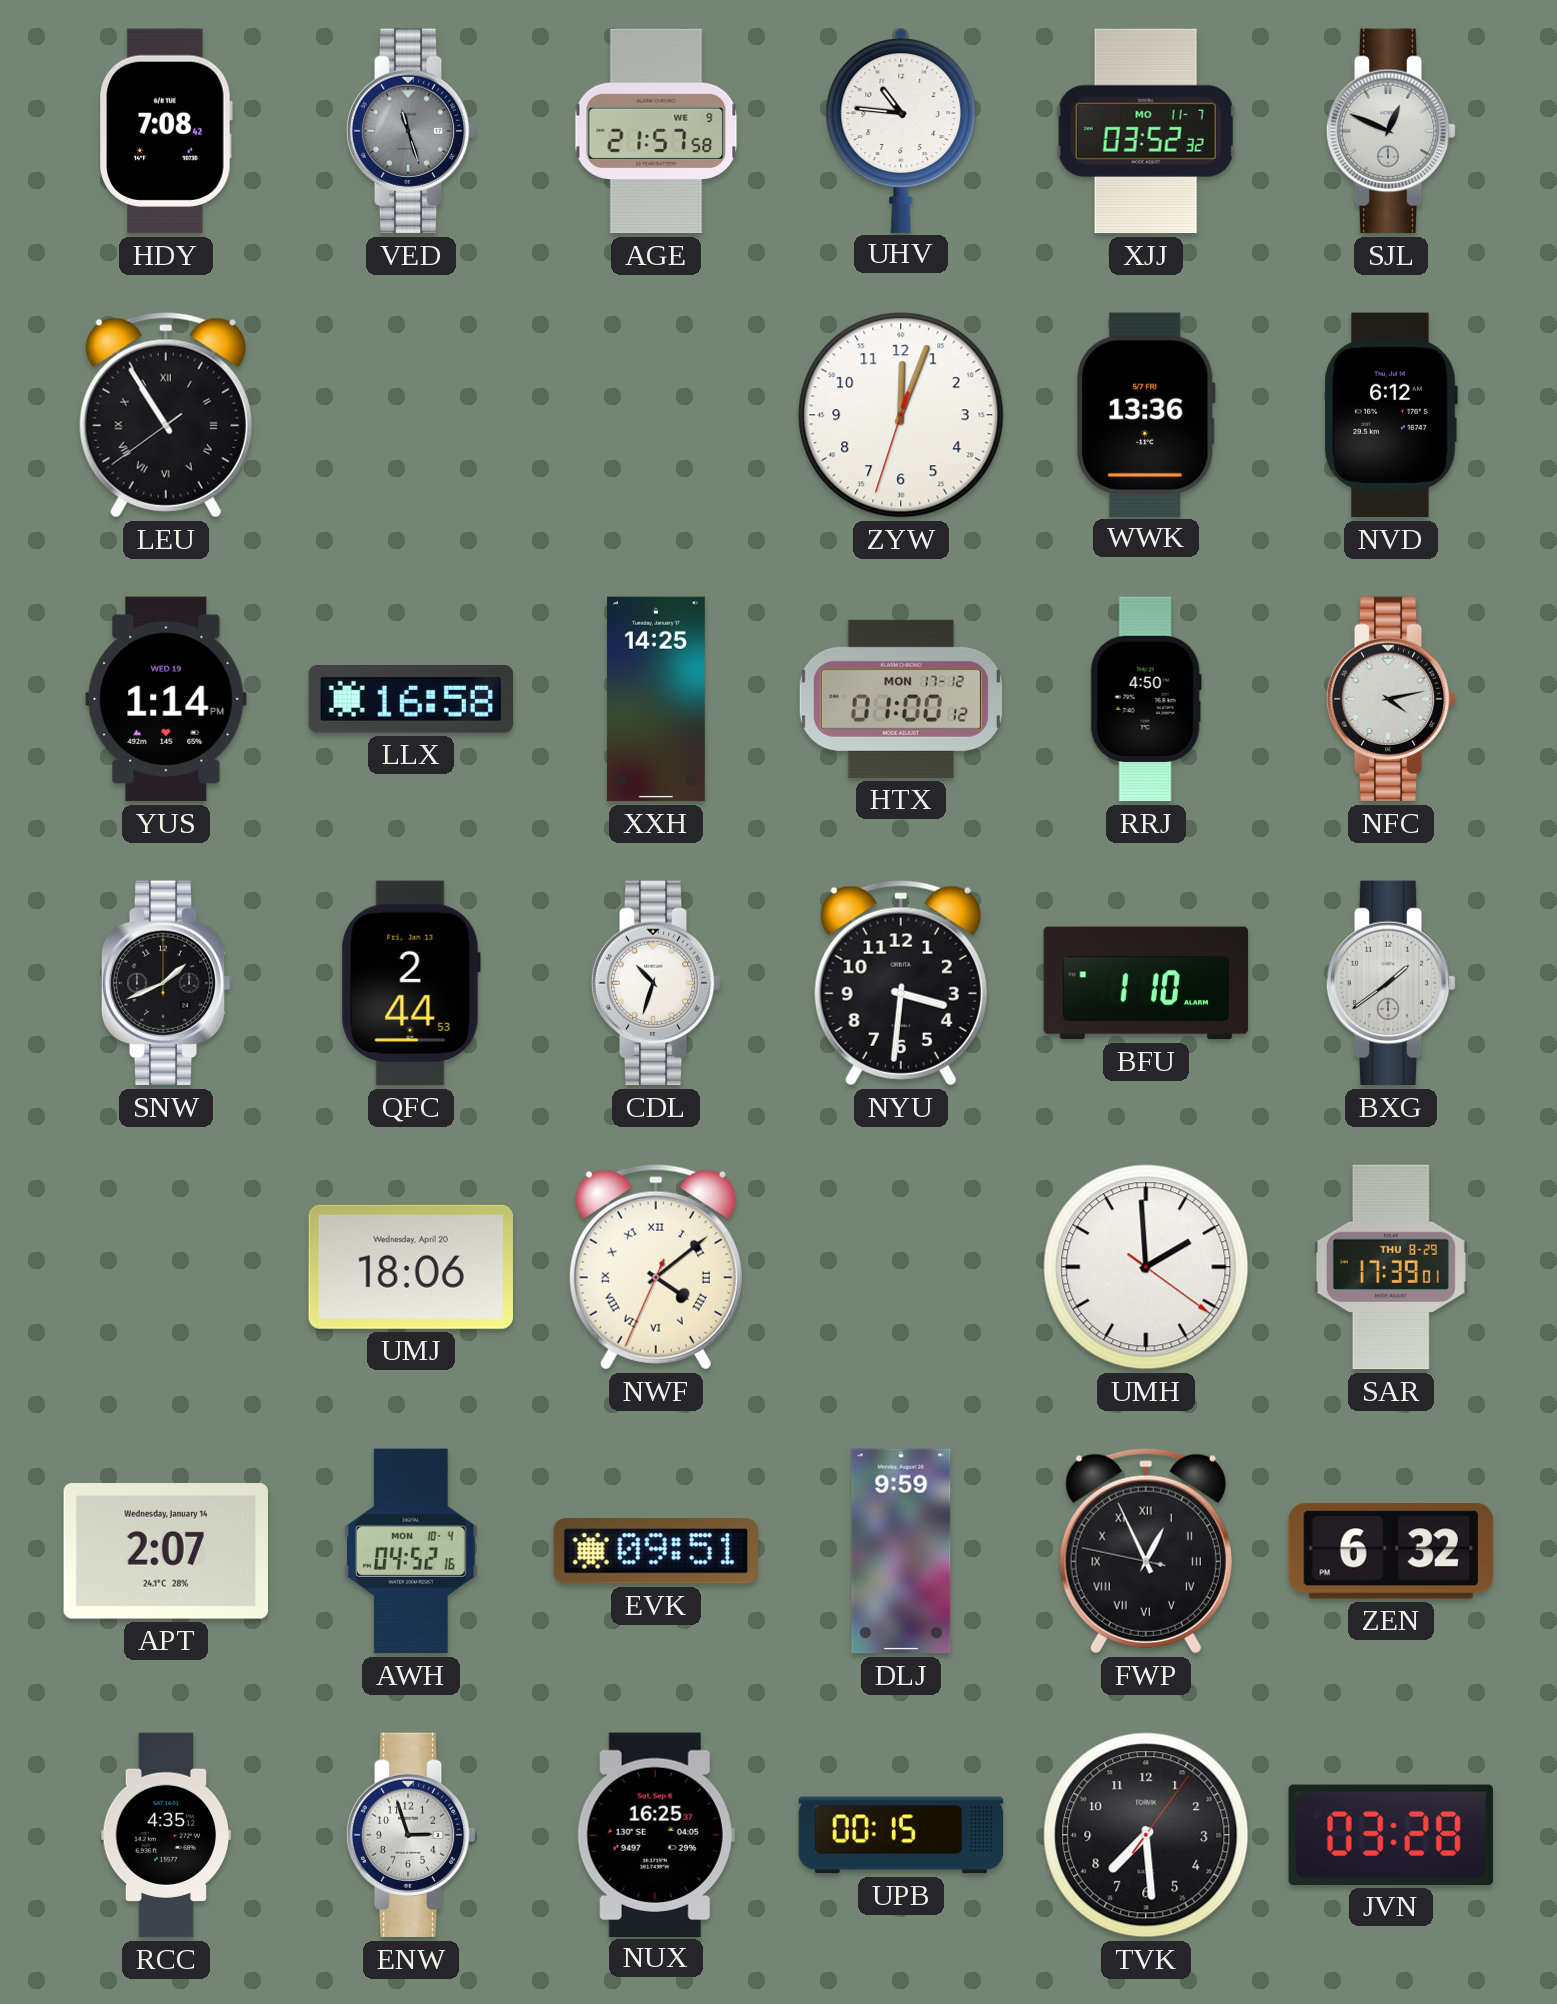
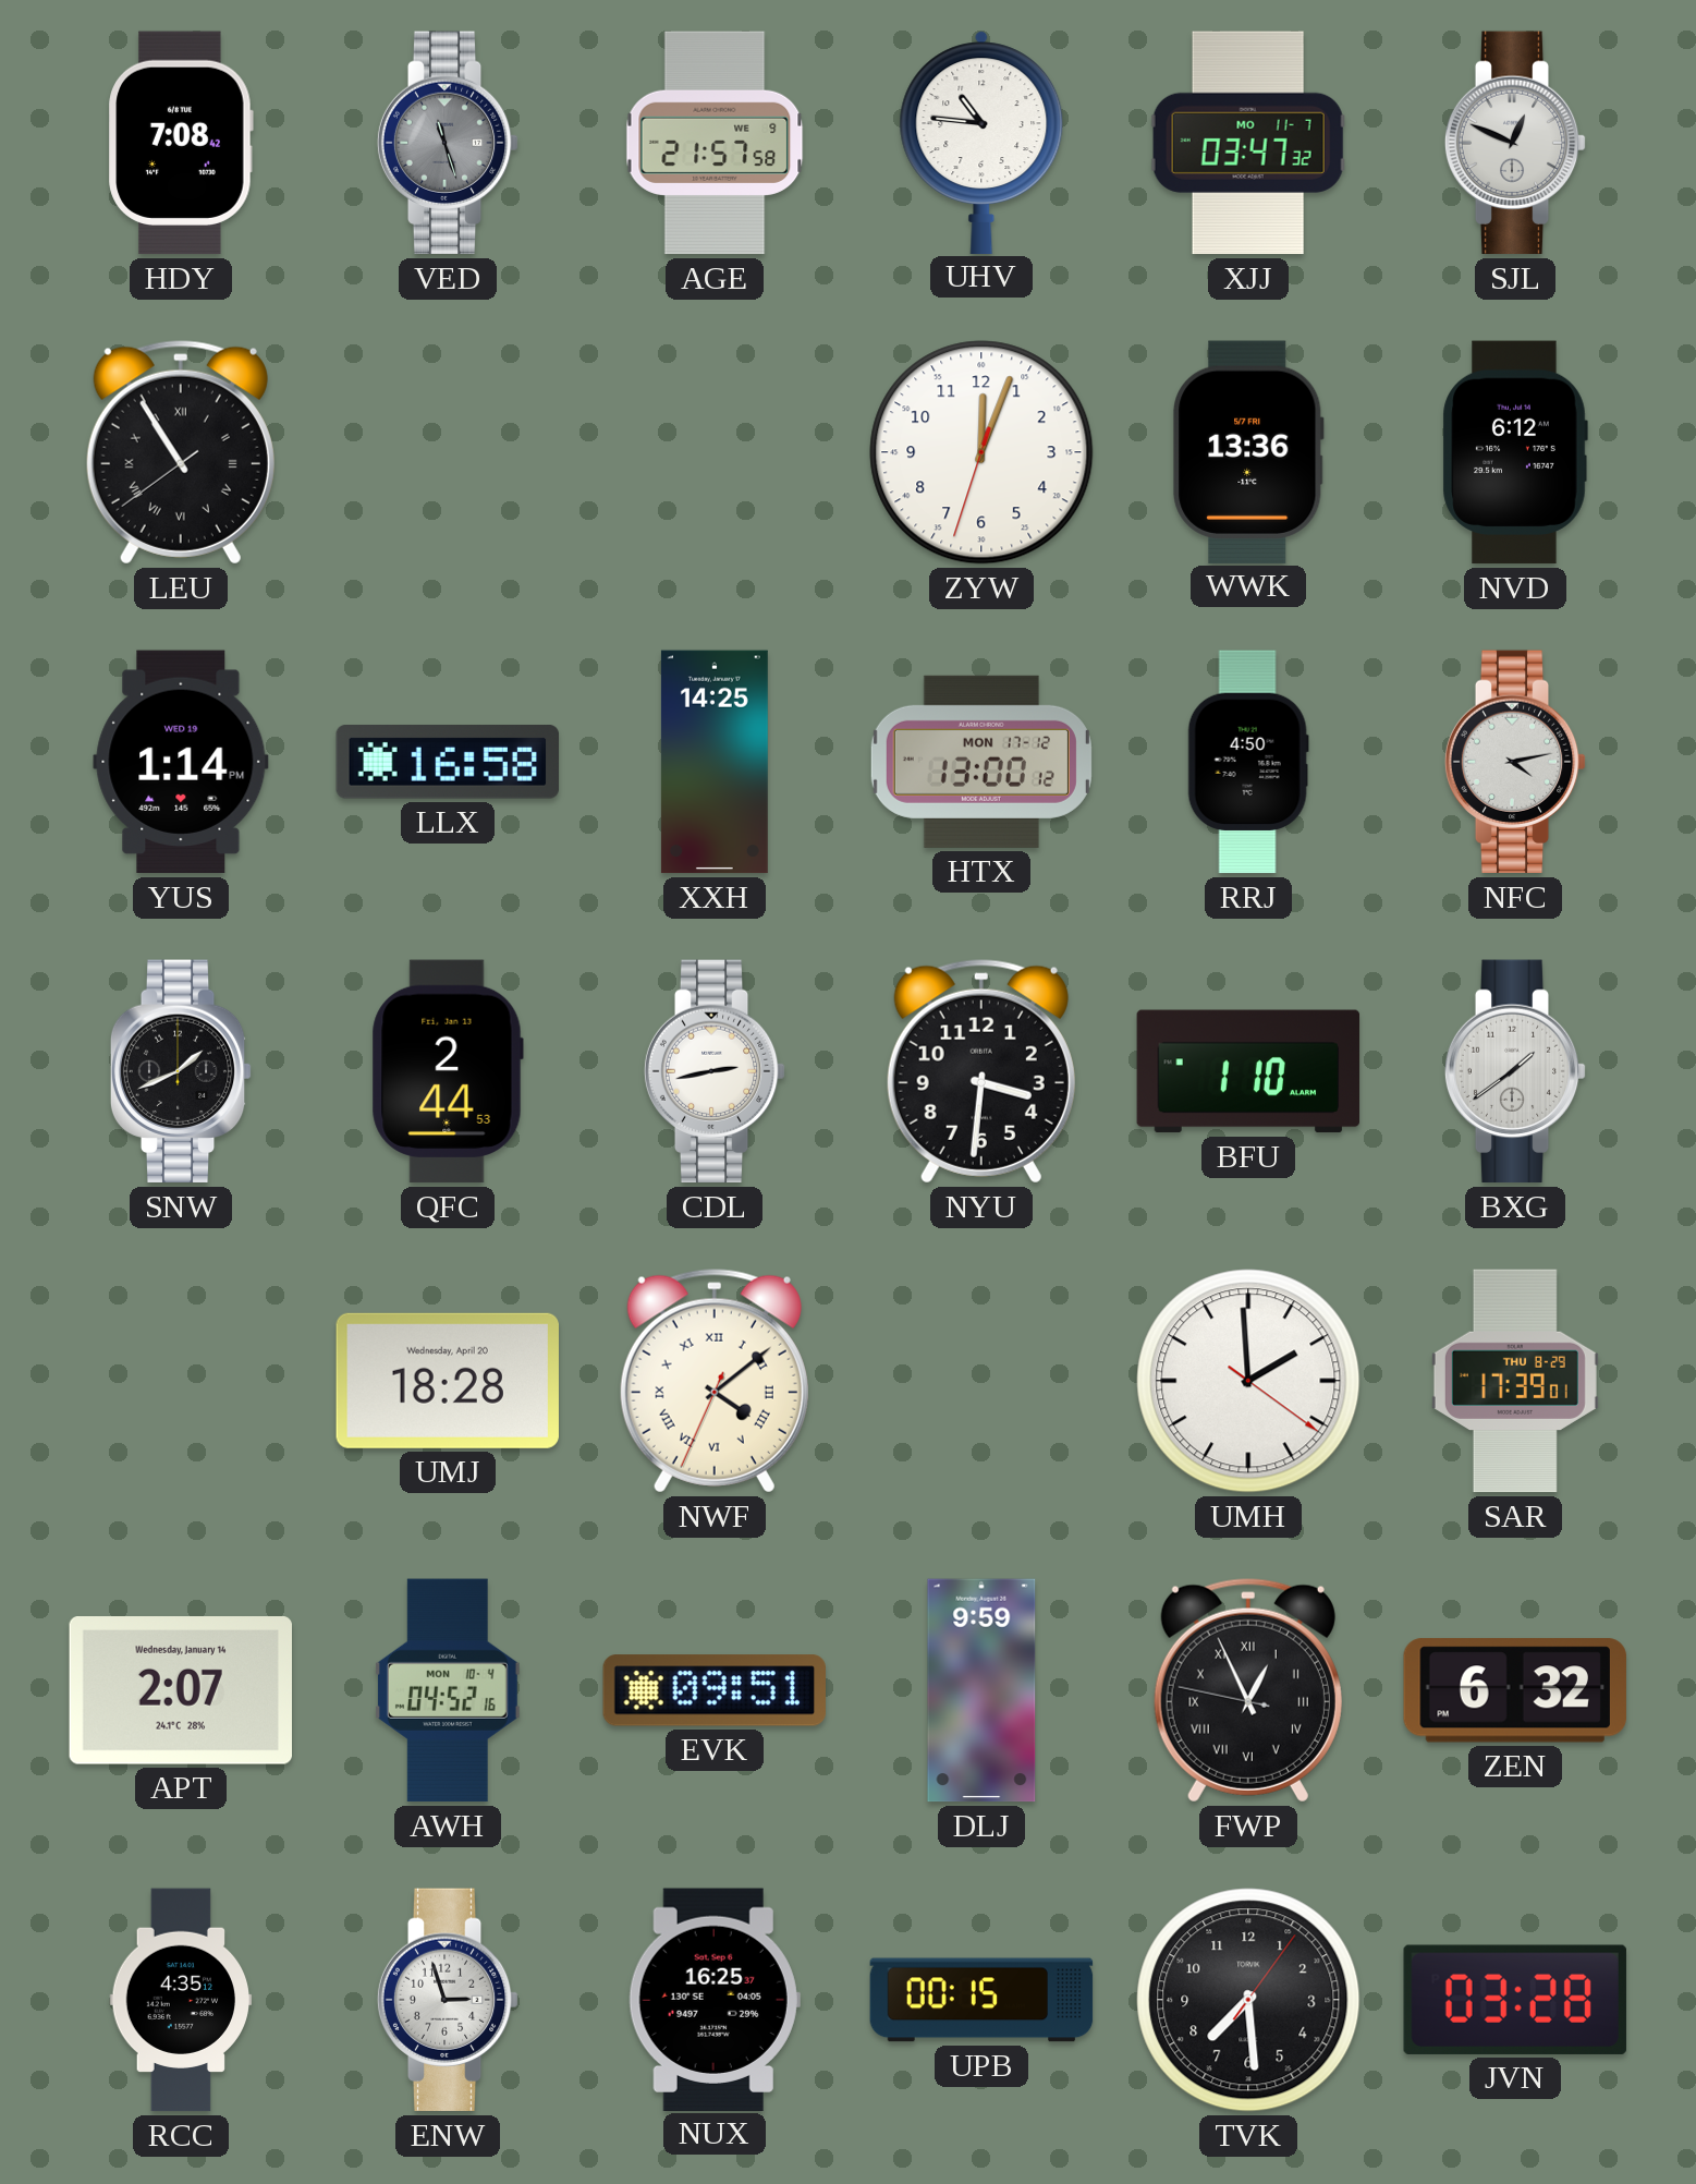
XJJ: 03:52 -> 03:47 (1248, 143)
HTX: 01:00 -> 13:00 (981, 762)
CDL: 10:33 -> 2:43 (715, 1071)
UMJ: 18:06 -> 18:28 (448, 1381)
